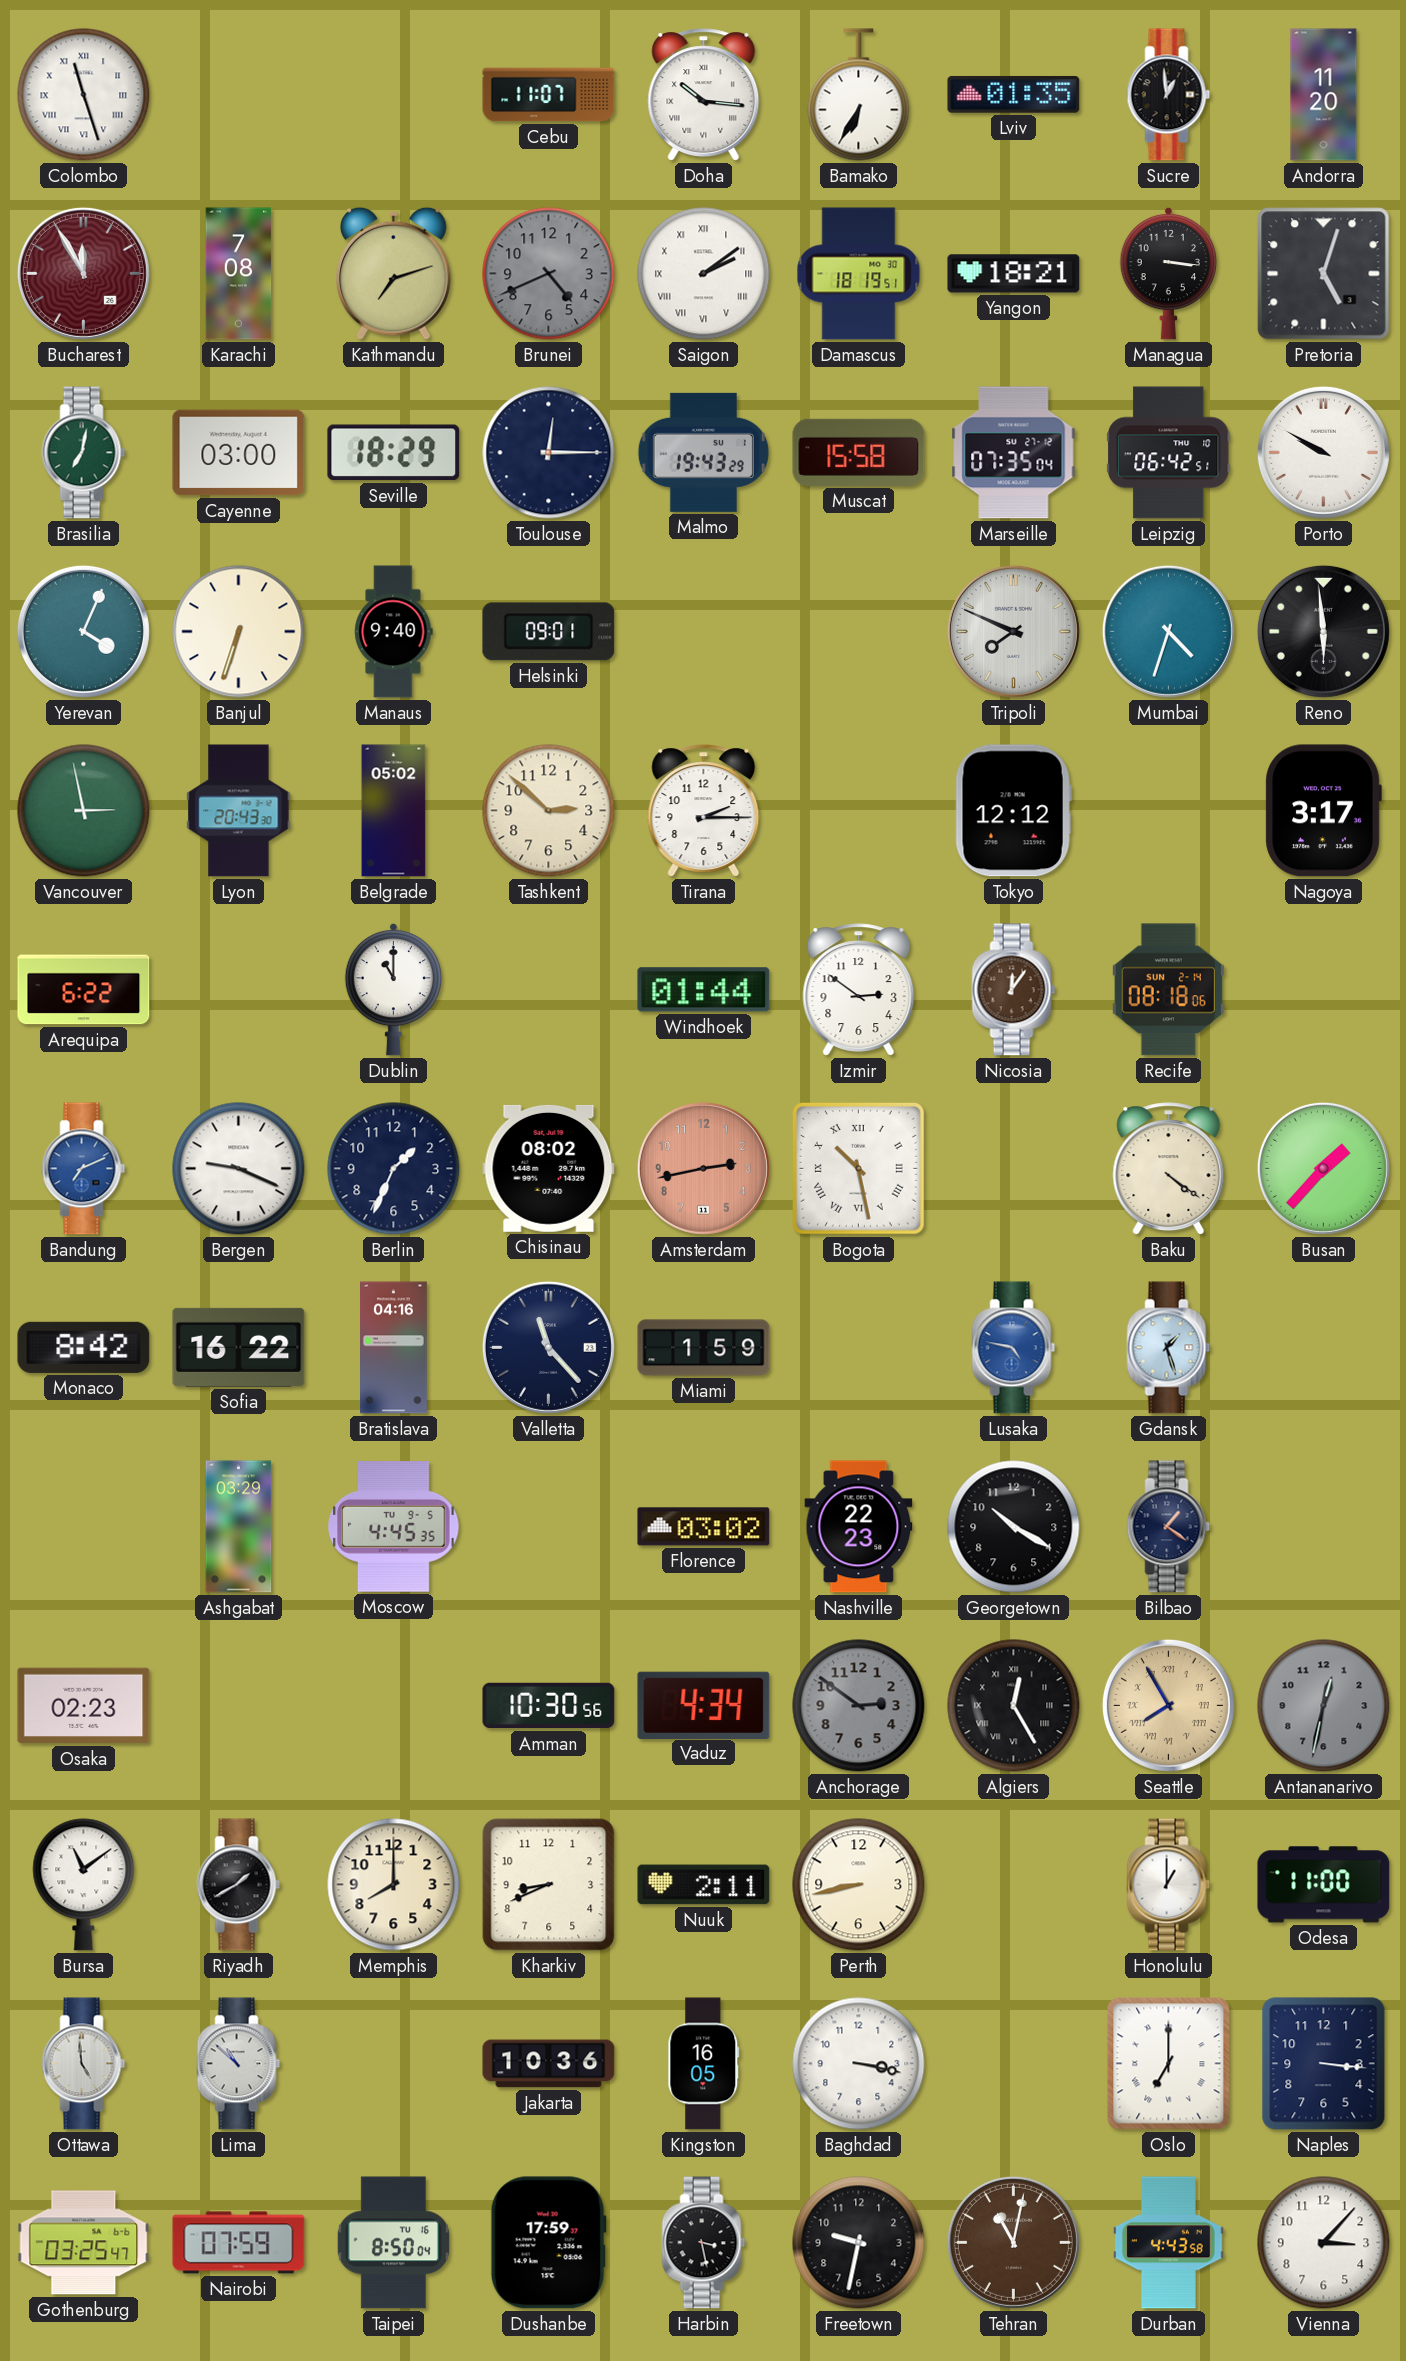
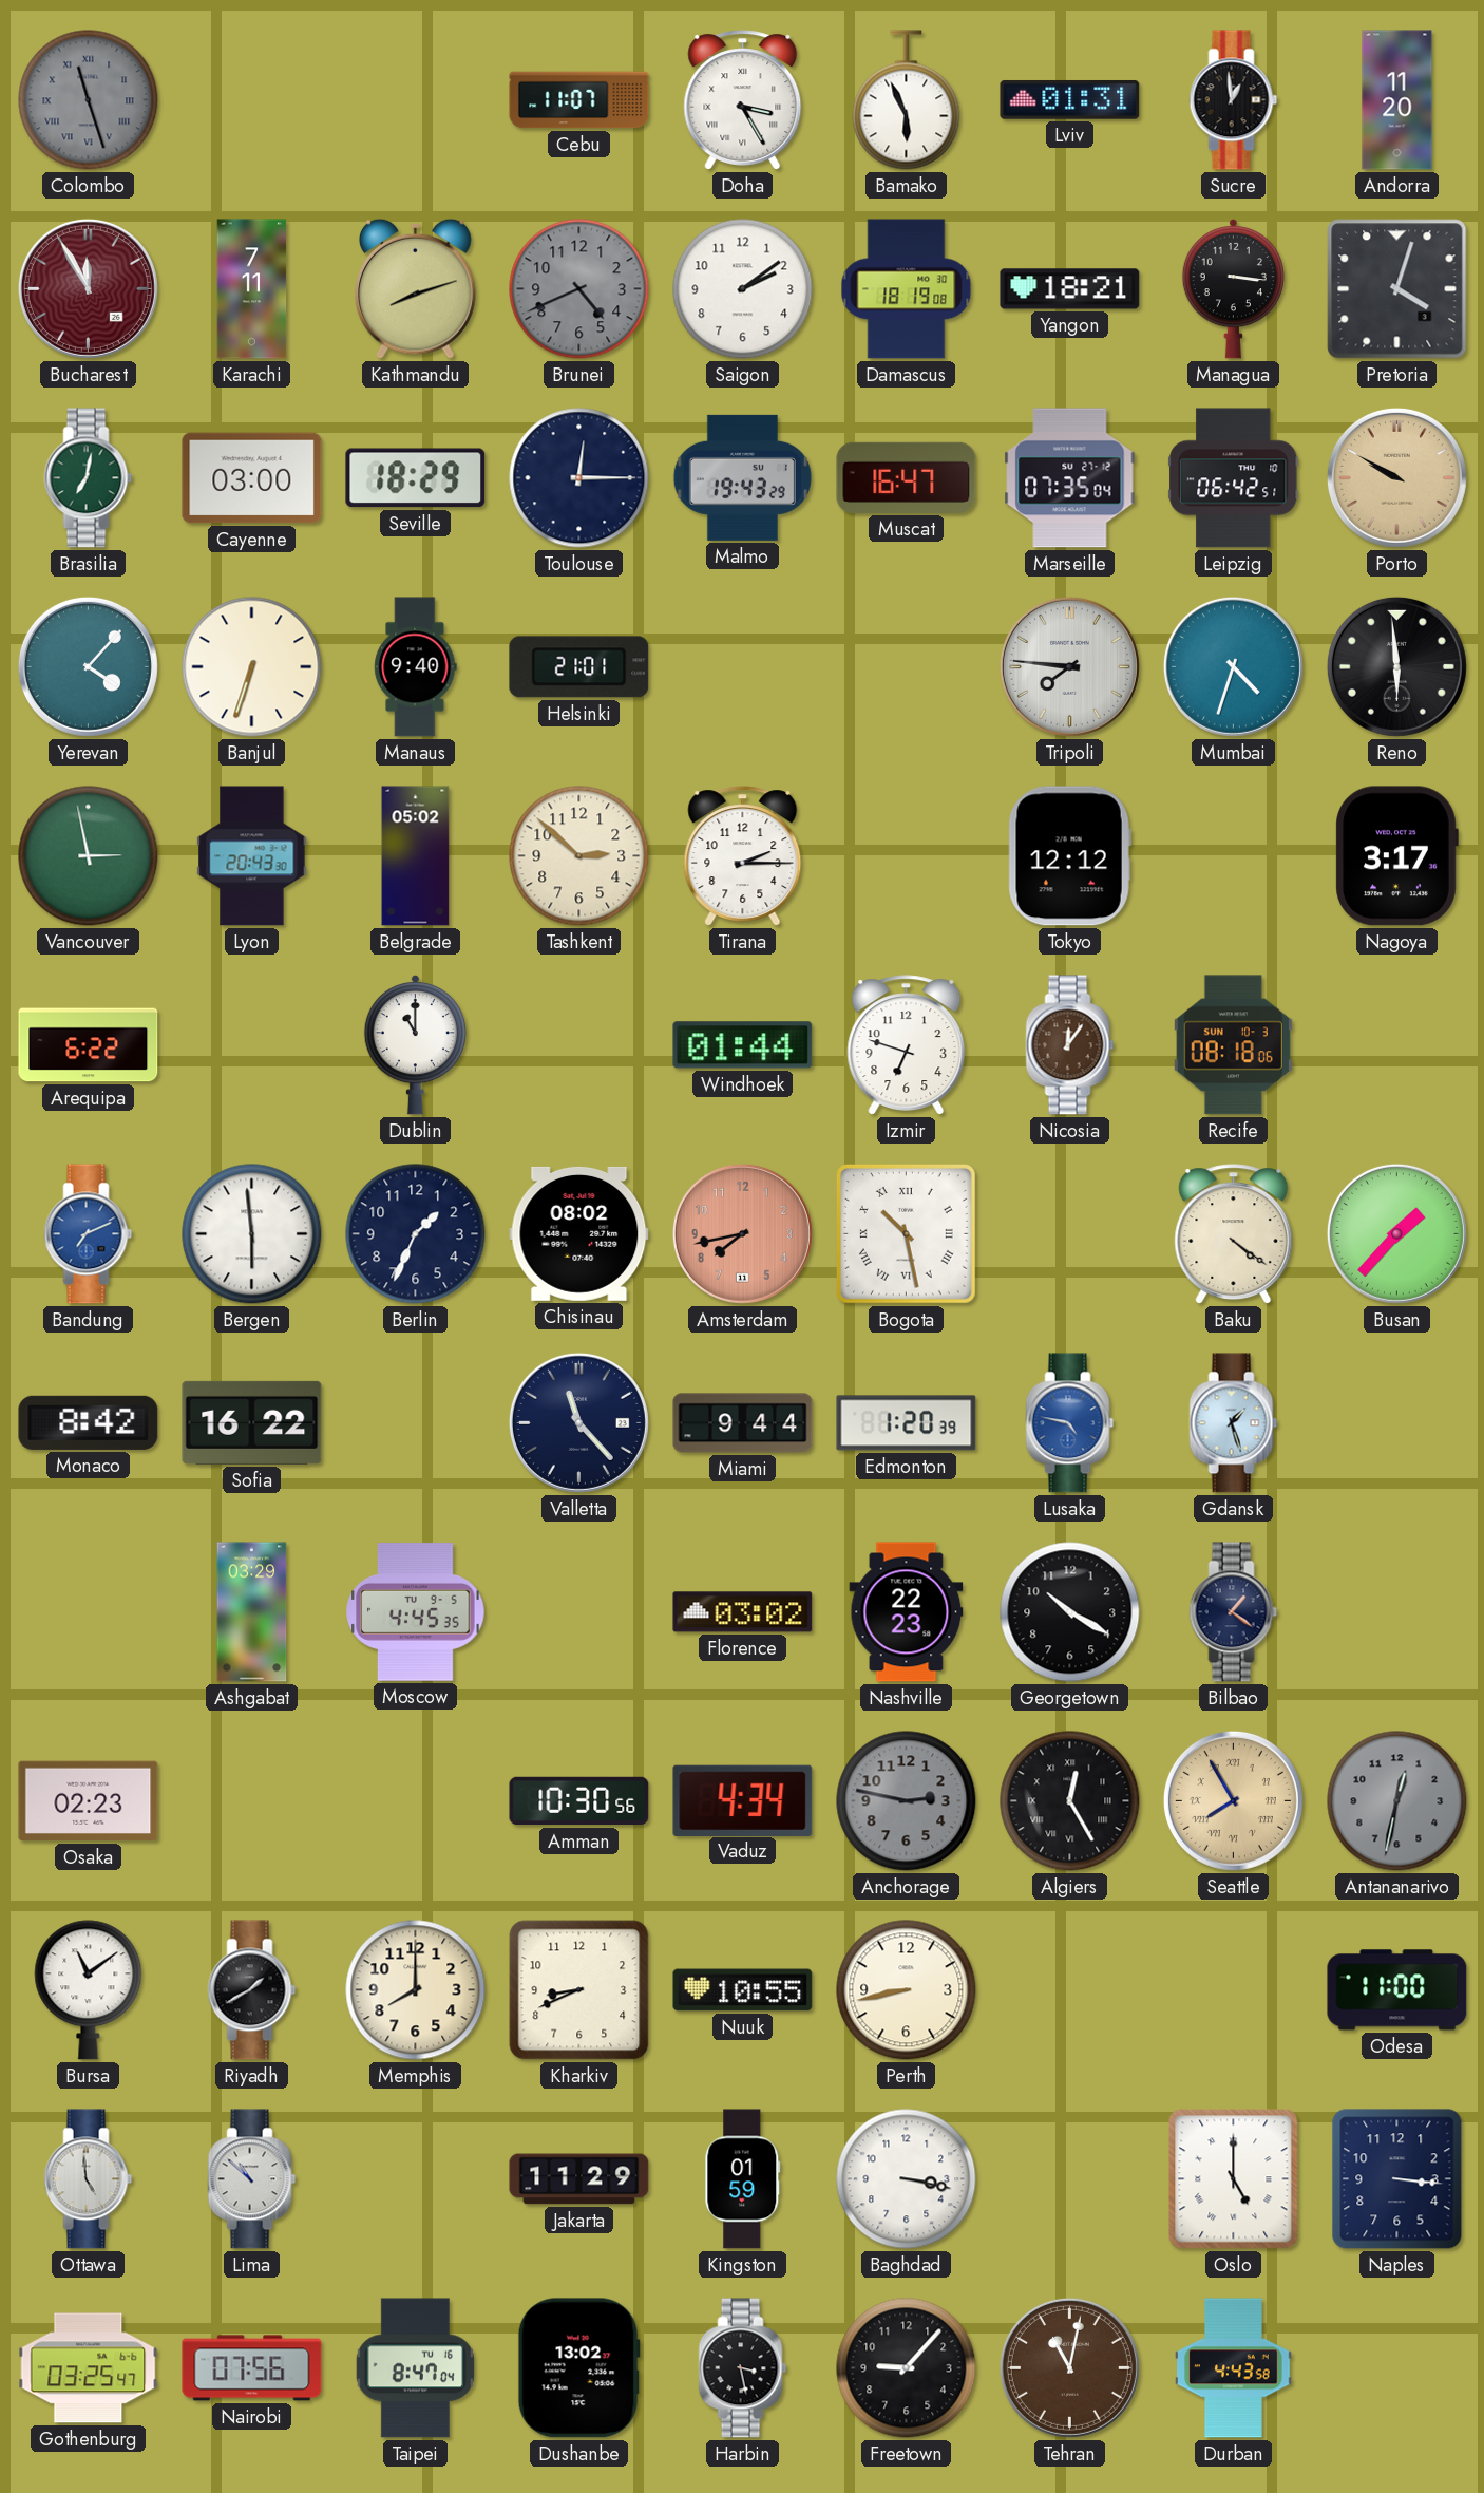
Colombo dial: white -> grey (89, 100)
Doha: 10:16 -> 3:25 (743, 100)
Bamako: 6:35 -> 5:56 (907, 100)
Lviv: 01:35 -> 01:31 (1070, 100)
Karachi: 7:08 -> 7:11 (252, 289)
Kathmandu: 7:12 -> 8:12 (416, 288)
Saigon numerals: Roman -> Arabic (743, 289)
Damascus: 18:19:51 -> 18:19:08 (907, 289)
Pretoria: 5:03 -> 4:03 (1397, 289)
Muscat: 15:58 -> 16:47 (907, 477)
Porto dial: white -> champagne (1396, 477)
Yerevan: 4:04 -> 4:07 (88, 666)
Helsinki: 09:01 -> 21:01 (579, 667)
Tripoli: 7:49 -> 7:46 (1069, 666)
Izmir: 2:51 -> 6:48 (907, 1045)
Recife date: SUN 2-14 -> SUN 10-3 (1233, 1045)
Bergen: 9:19 -> 5:59 (252, 1234)
Amsterdam: 2:43 -> 7:43 (742, 1233)
Bratislava: 04:16 -> none (394, 1348)
Miami: 1:59 -> 9:44 (743, 1423)
Edmonton: none -> 1:20 (907, 1423)
Anchorage: 2:51 -> 2:47 (907, 1801)
Nuuk: 2:11 -> 10:55 (743, 1990)
Honolulu: 1:00 -> none (1169, 1885)
Jakarta: 10:36 -> 11:29 (579, 2179)
Kingston: 16:05 -> 01:59 (743, 2179)
Oslo: 7:00 -> 5:00 (1234, 2179)
Nairobi: 07:59 -> 07:56 (252, 2368)
Taipei: 8:50 -> 8:47 (415, 2368)
Dushanbe: 17:59 -> 13:02 (578, 2368)
Freetown: 9:32 -> 9:07 (907, 2368)
Vienna: 3:07 -> none (1324, 2243)
